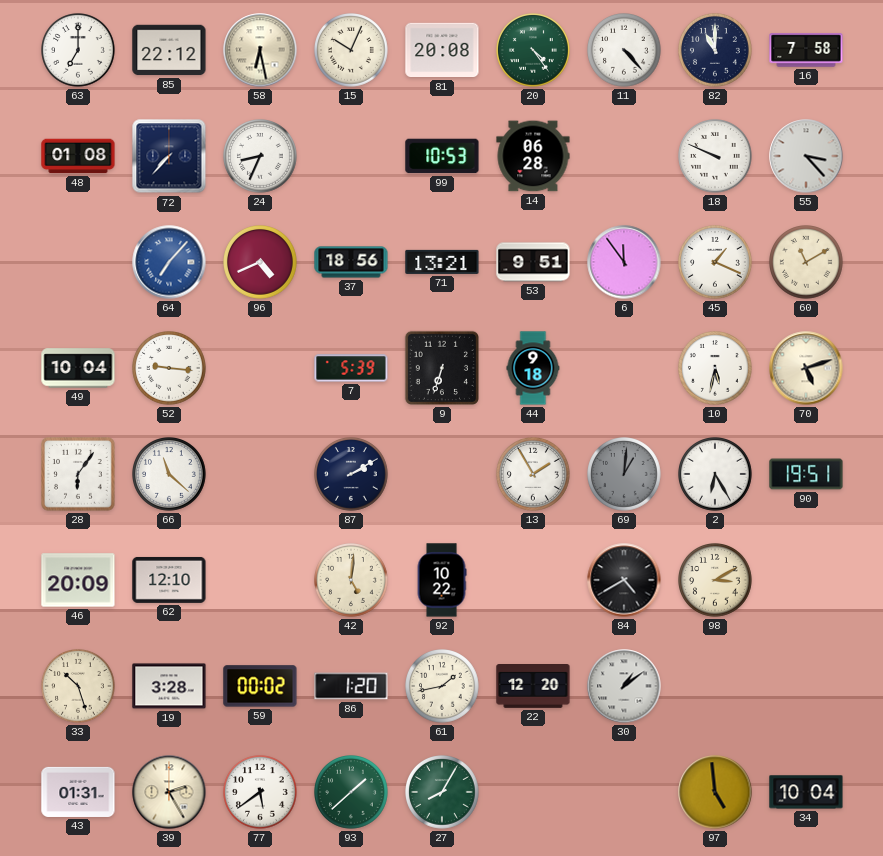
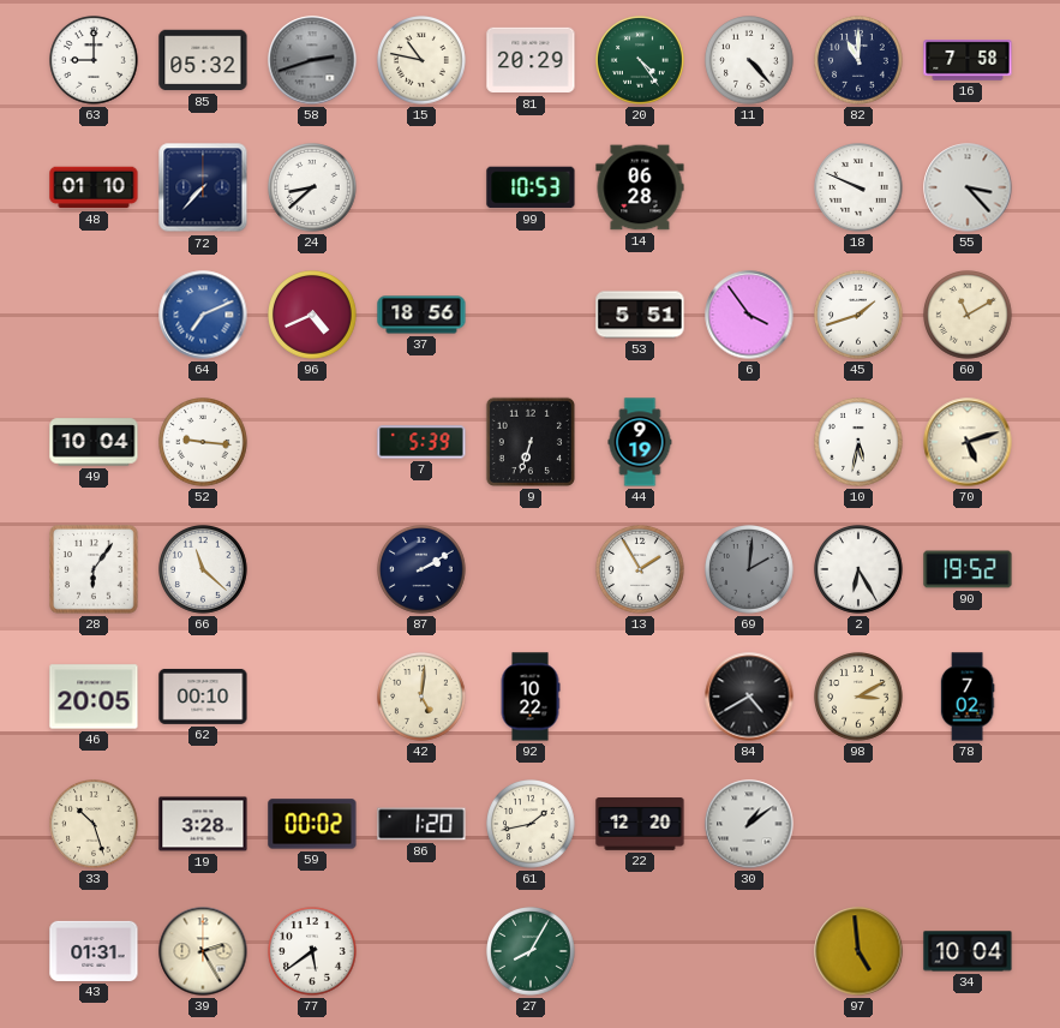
63: 7:00 -> 9:00 (95, 61)
85: 22:12 -> 05:32 (203, 60)
58: 6:28 -> 2:42 (312, 60)
58 dial: cream -> grey (312, 60)
15: 10:04 -> 10:47 (423, 61)
81: 20:08 -> 20:29 (531, 60)
48: 01:08 -> 01:10 (94, 187)
24: 8:34 -> 8:38 (313, 189)
64: 7:07 -> 7:11 (203, 315)
71: 13:21 -> none (442, 262)
53: 9:51 -> 5:51 (640, 315)
6: 11:54 -> 3:54 (749, 315)
45: 1:19 -> 1:42 (860, 316)
44: 9:18 -> 9:19 (640, 442)
69: 1:01 -> 2:01 (750, 570)
90: 19:51 -> 19:52 (968, 569)
46: 20:09 -> 20:05 (94, 697)
62: 12:10 -> 00:10 (203, 697)
78: none -> 7:02 (968, 697)
93: 1:38 -> none (352, 793)
